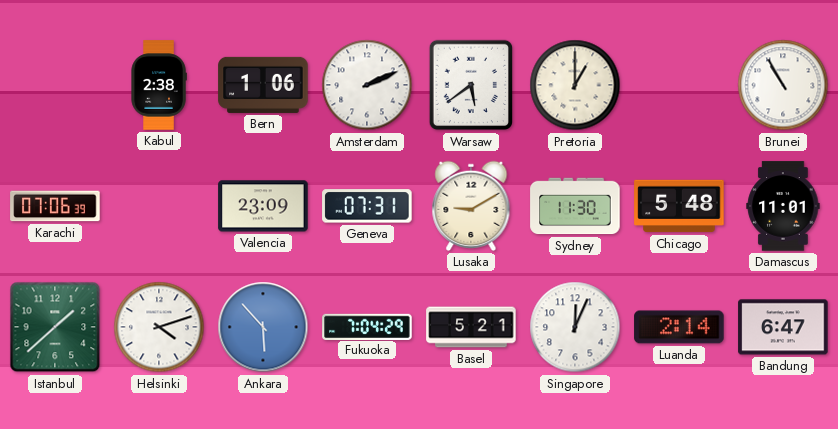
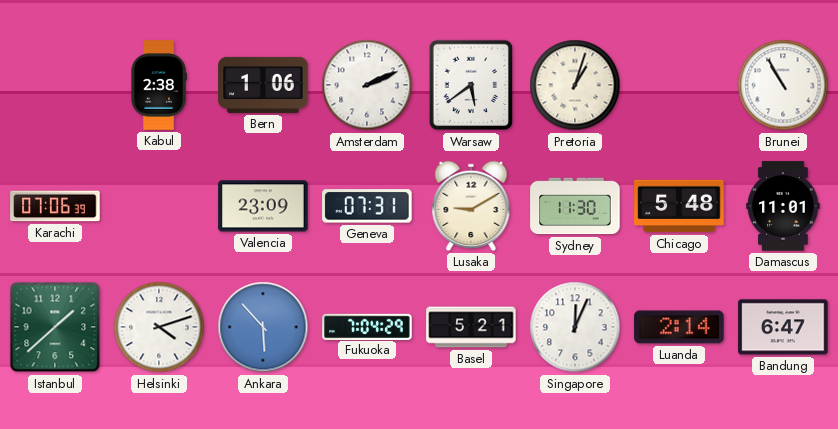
Pretoria: 1:00 -> 1:03 (575, 85)
